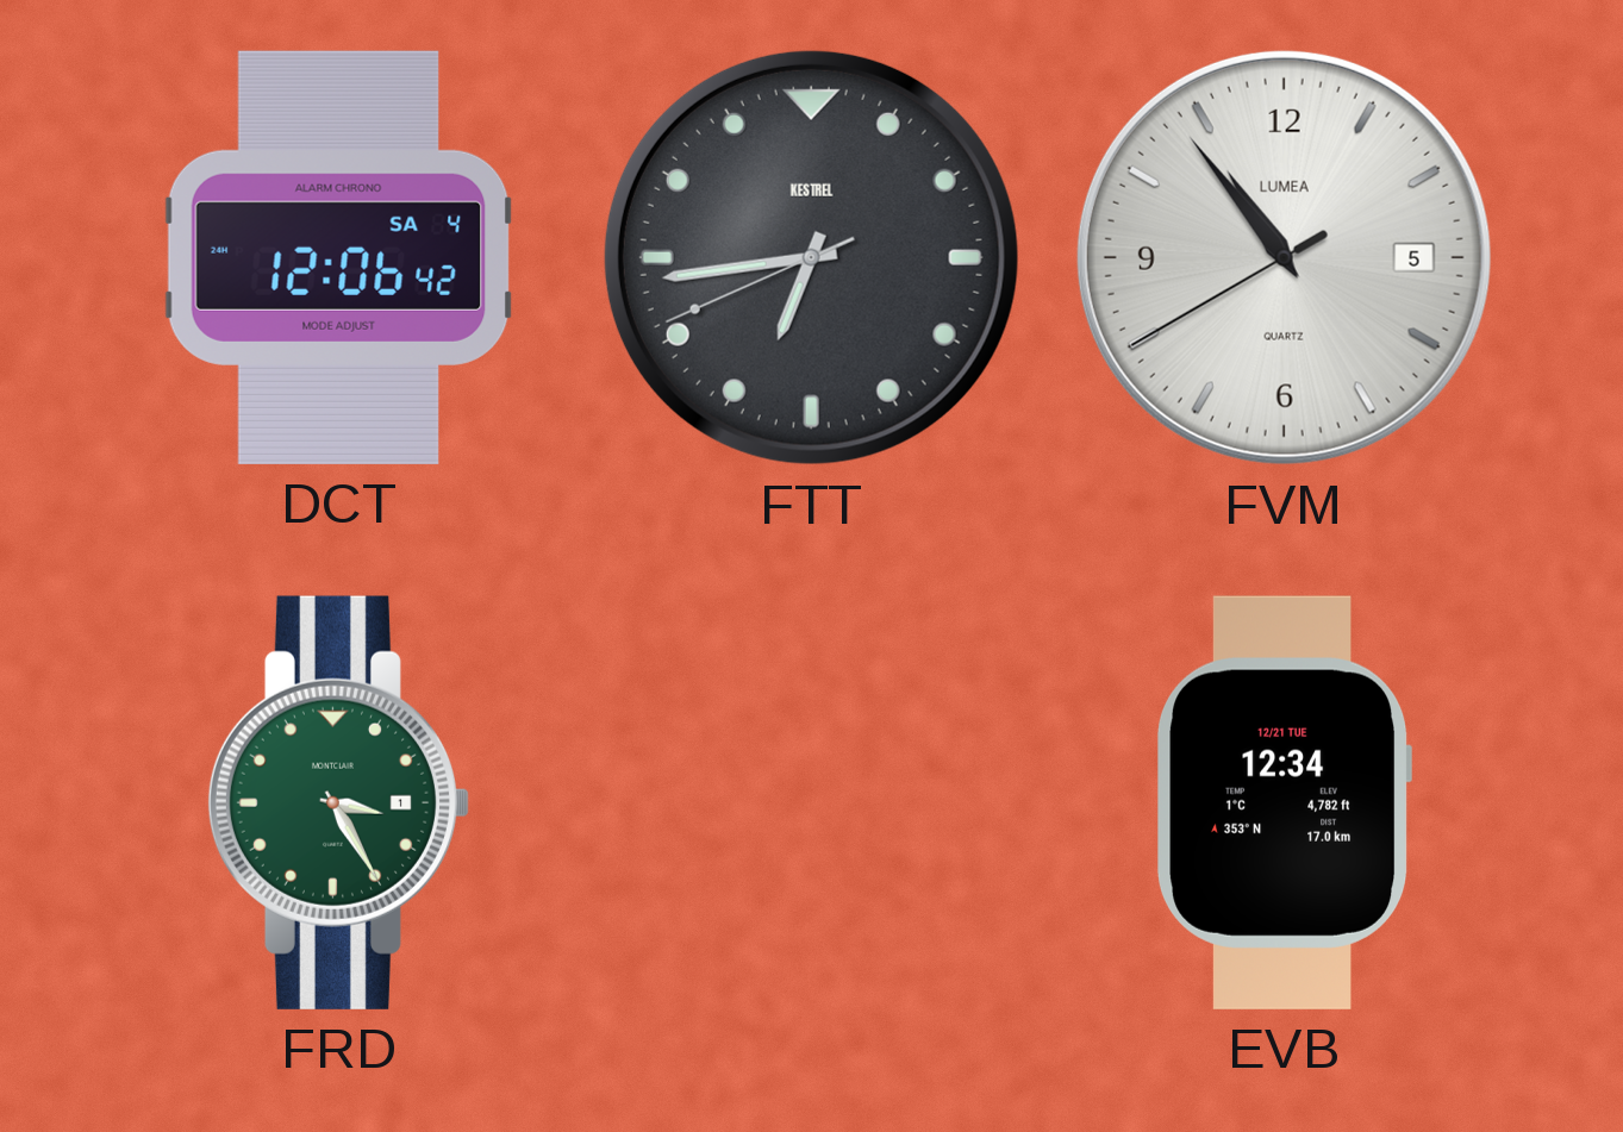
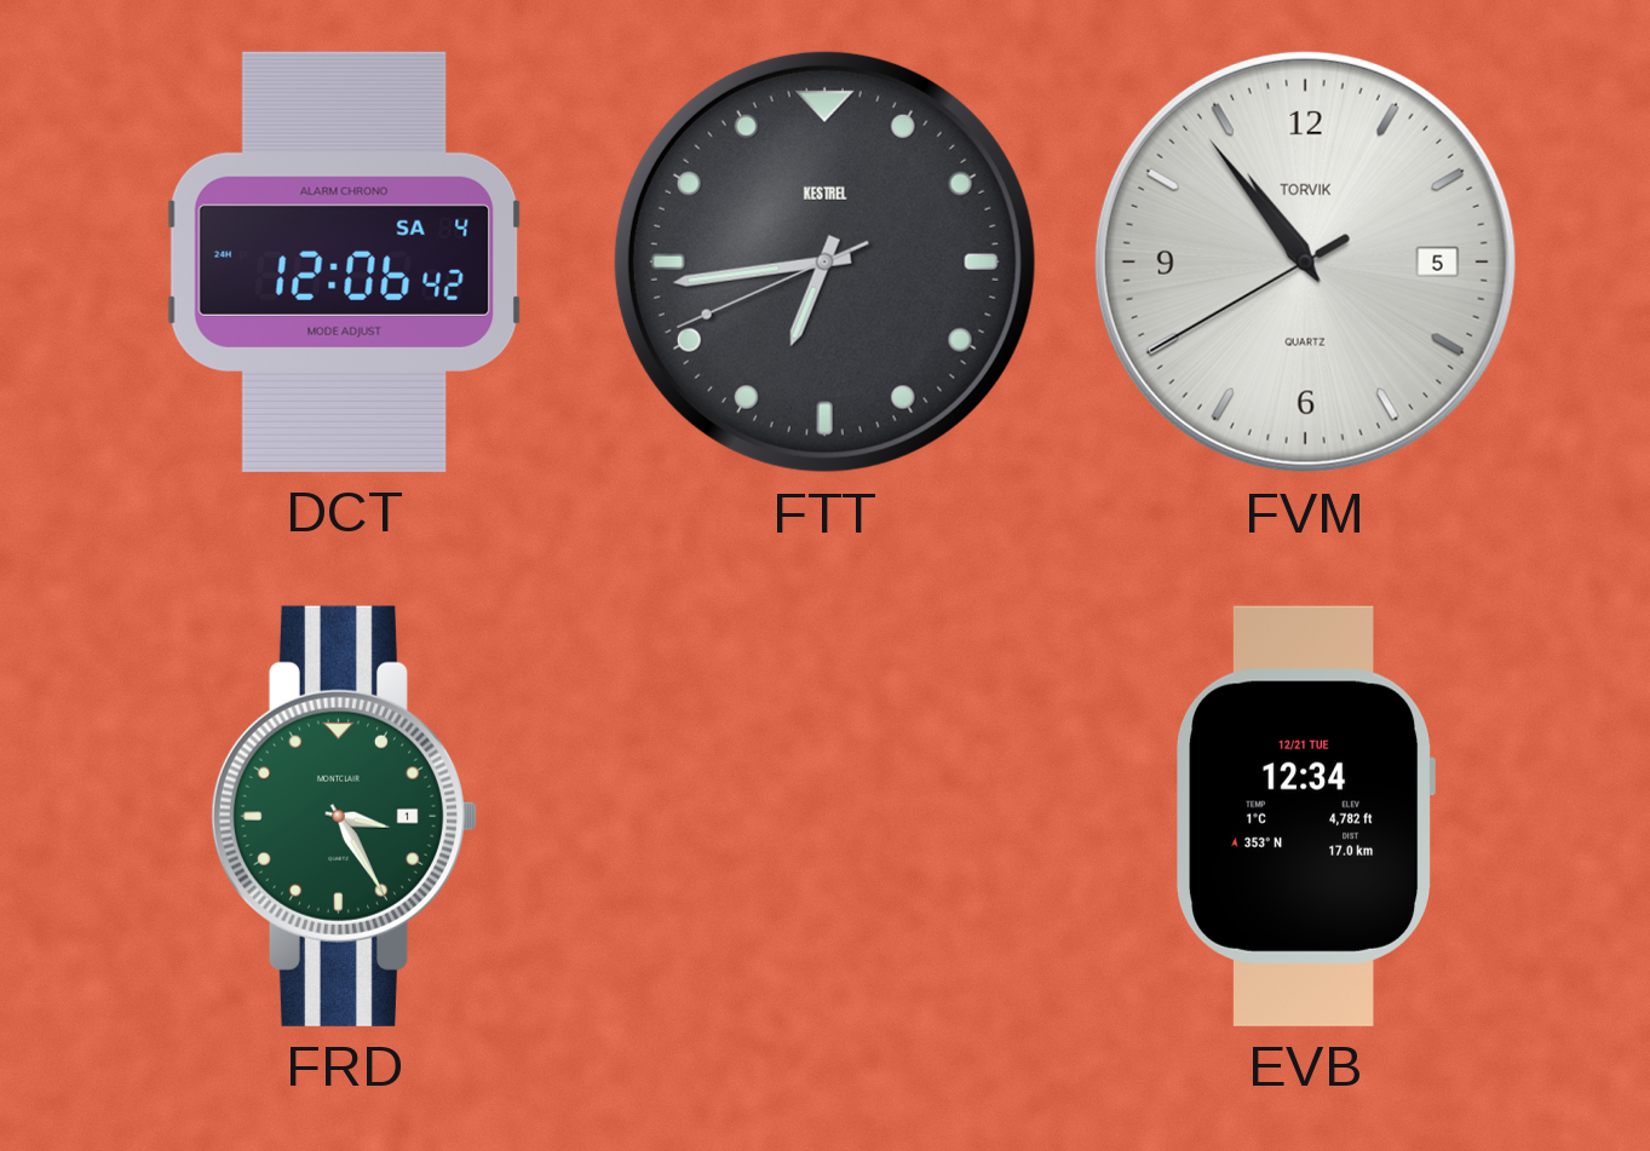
FVM brand: LUMEA -> TORVIK (1305, 261)
